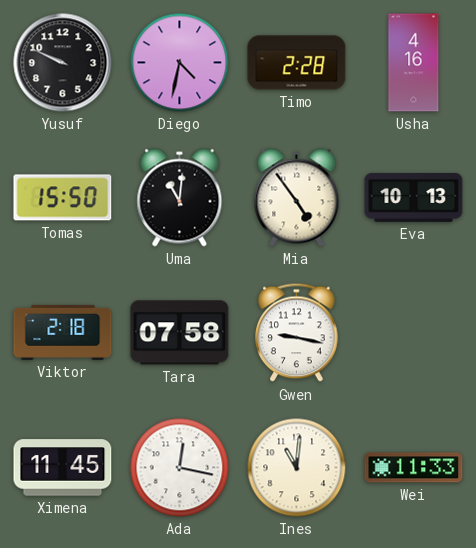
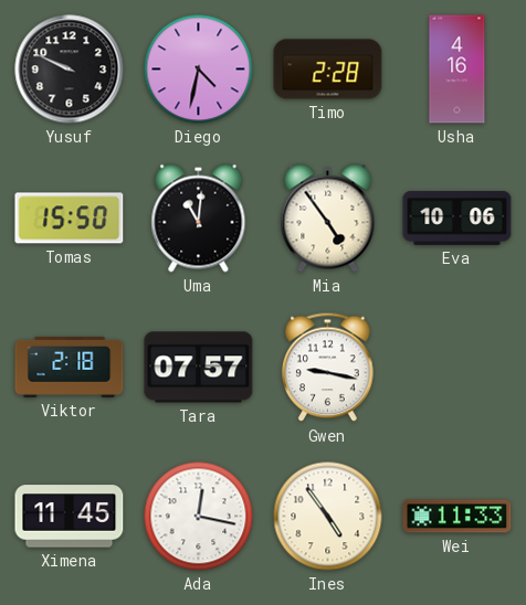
Eva: 10:13 -> 10:06 (457, 217)
Tara: 07:58 -> 07:57 (199, 368)
Ines: 11:01 -> 4:54 (328, 517)
